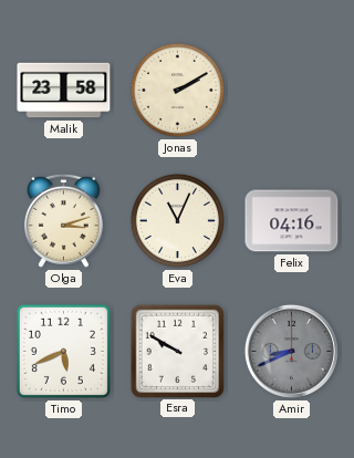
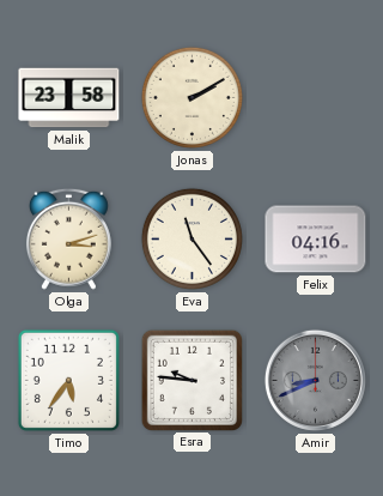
Eva: 11:04 -> 11:24 (191, 238)
Timo: 5:41 -> 5:36 (68, 380)
Esra: 9:50 -> 9:46 (191, 380)
